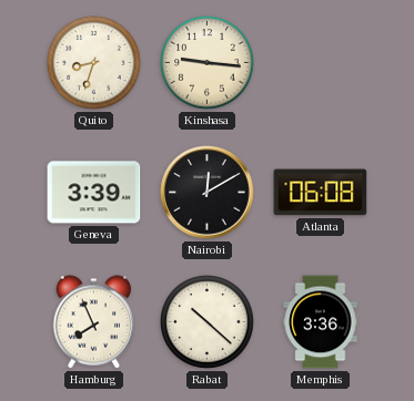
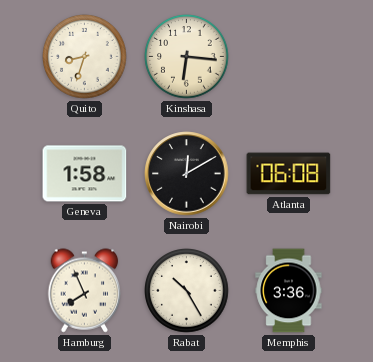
Kinshasa: 9:16 -> 6:16 (187, 57)
Geneva: 3:39 -> 1:58 (85, 174)
Rabat: 10:22 -> 10:25 (187, 291)
